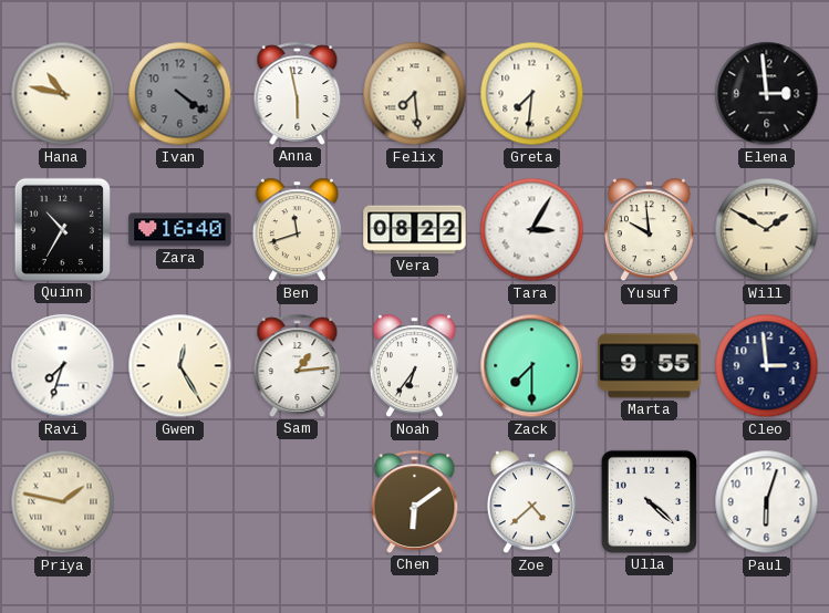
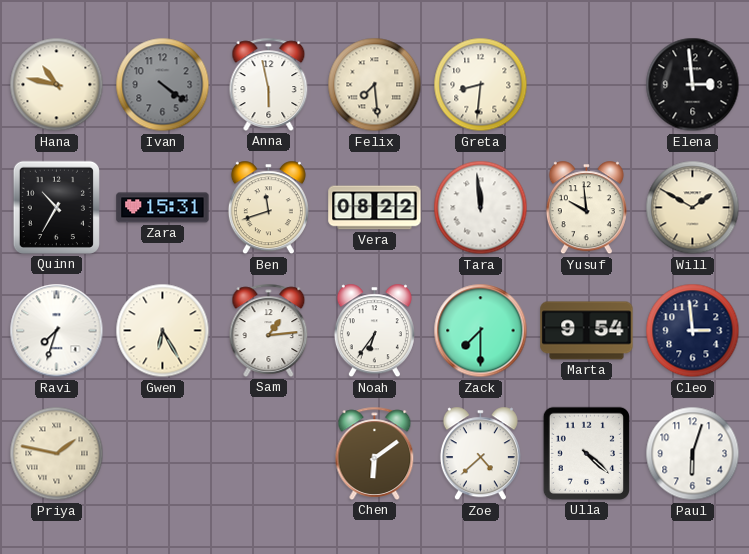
Greta: 7:31 -> 8:31 (481, 85)
Zara: 16:40 -> 15:31 (163, 208)
Tara: 3:05 -> 11:59 (481, 208)
Gwen: 12:25 -> 6:25 (163, 331)
Marta: 9:55 -> 9:54 (587, 331)
